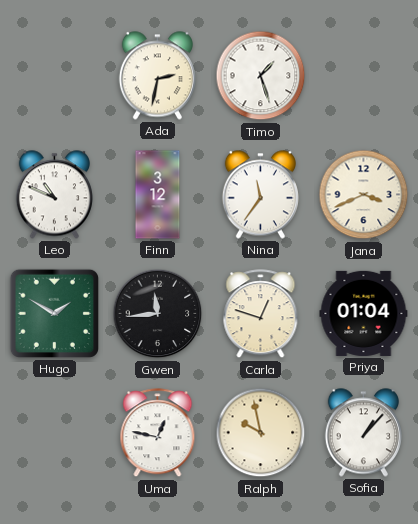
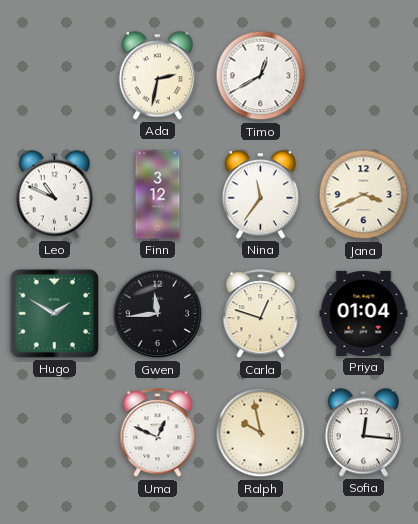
Timo: 1:27 -> 12:40 (261, 76)
Uma: 12:47 -> 12:49 (158, 433)
Sofia: 1:07 -> 12:16 (363, 433)
